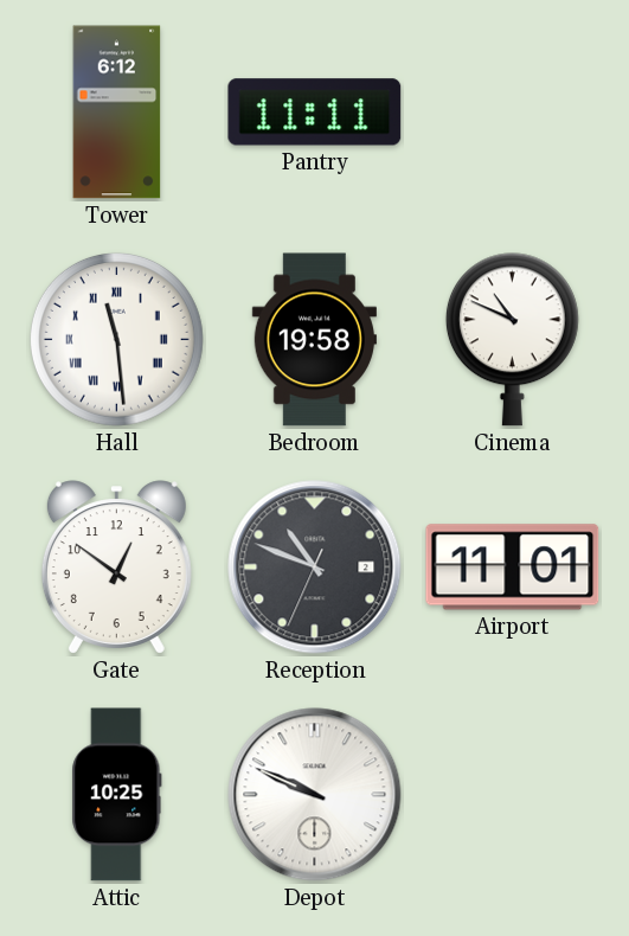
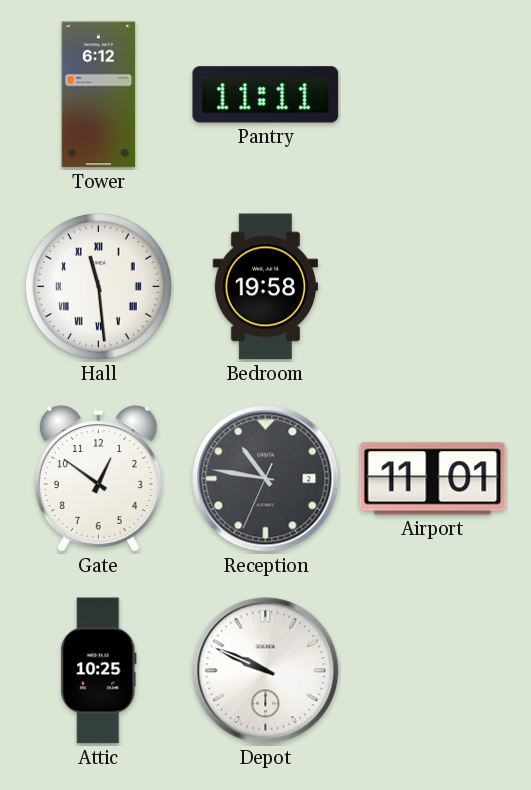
Cinema: 10:49 -> none (512, 340)
Reception: 10:48 -> 10:46 (266, 479)
